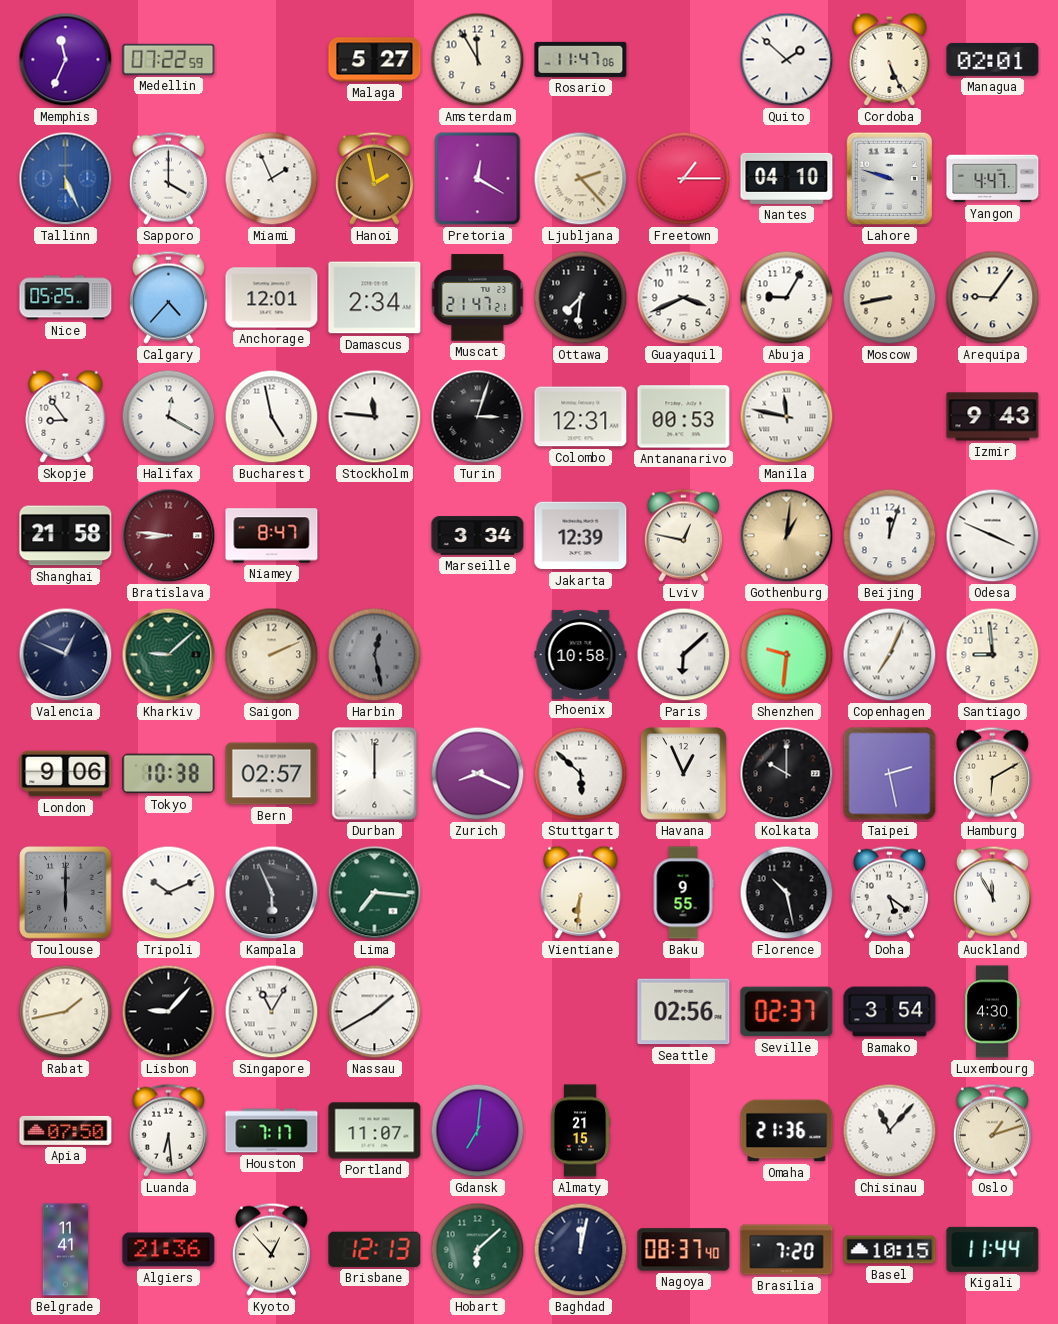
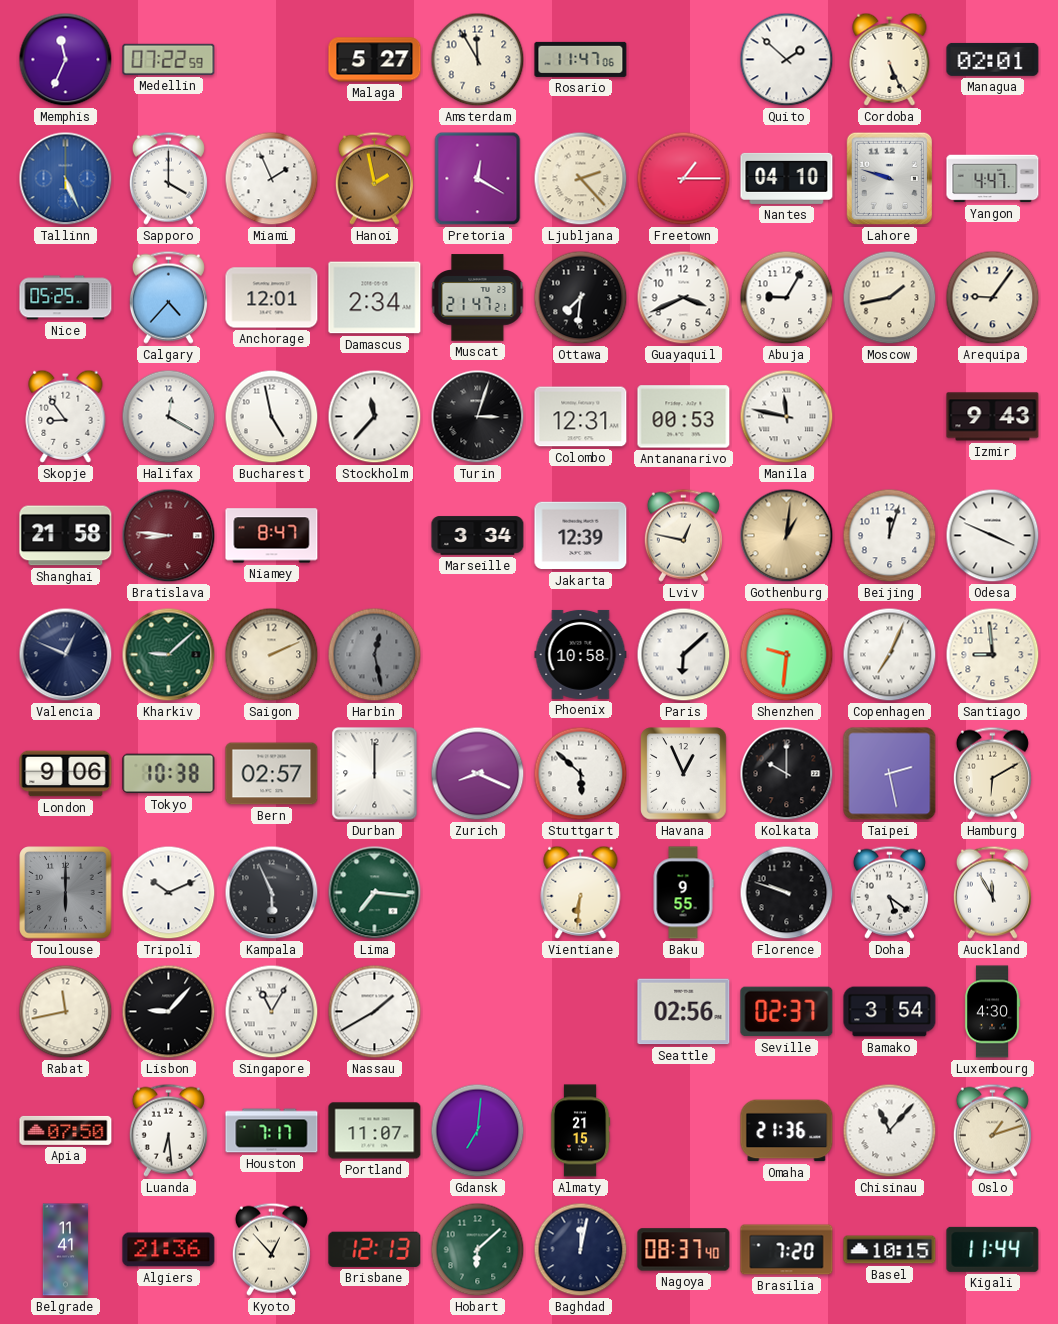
Moscow: 8:43 -> 1:43 (890, 298)
Stockholm: 11:46 -> 11:37 (375, 417)
Florence: 10:28 -> 9:48 (787, 893)
Rabat: 1:43 -> 11:43 (66, 1012)
